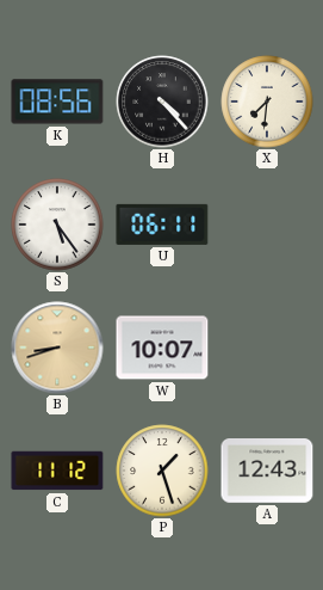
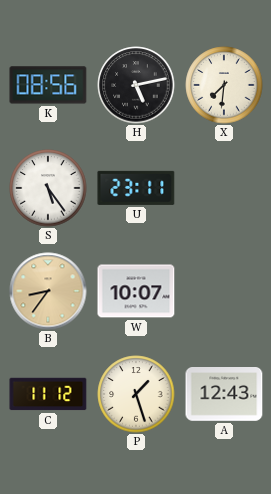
H: 4:23 -> 5:13 (136, 85)
U: 06:11 -> 23:11 (136, 188)
B: 8:42 -> 8:36 (48, 291)
